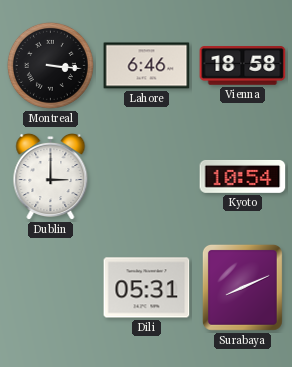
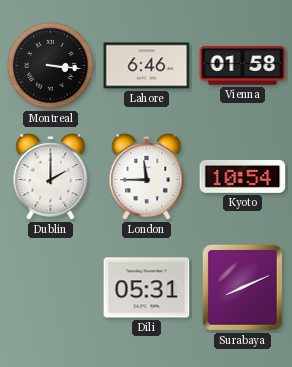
Vienna: 18:58 -> 01:58 (243, 66)
Dublin: 3:00 -> 2:00 (51, 177)
London: none -> 11:45 (147, 177)
